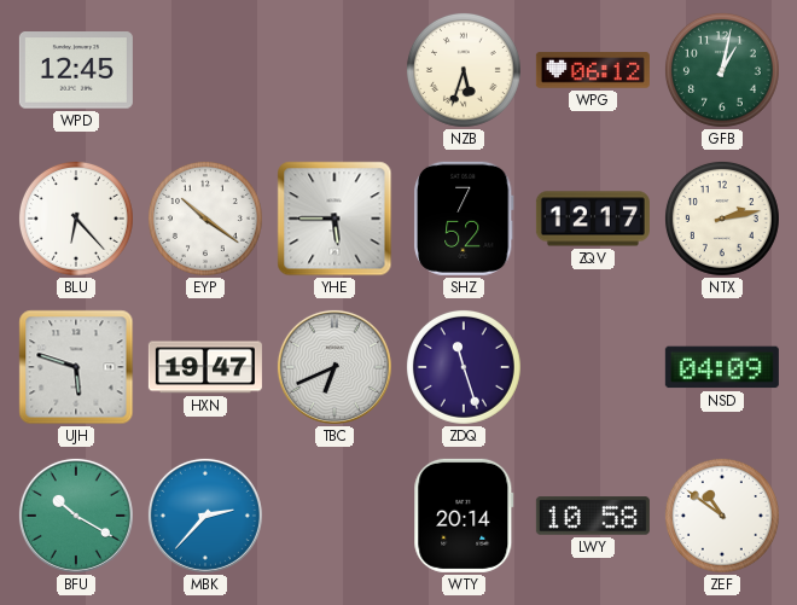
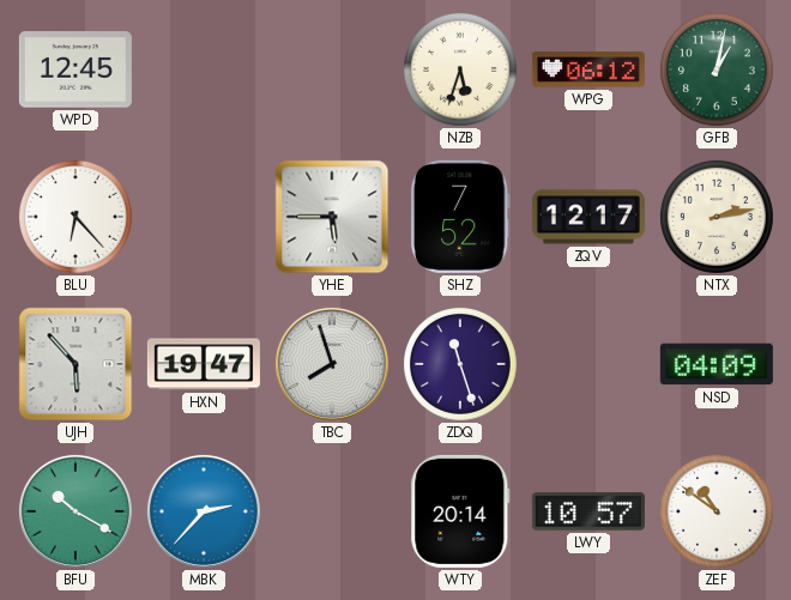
EYP: 10:21 -> none (205, 219)
UJH: 5:48 -> 5:53 (76, 364)
TBC: 6:41 -> 7:57 (332, 364)
LWY: 10:58 -> 10:57 (588, 511)
